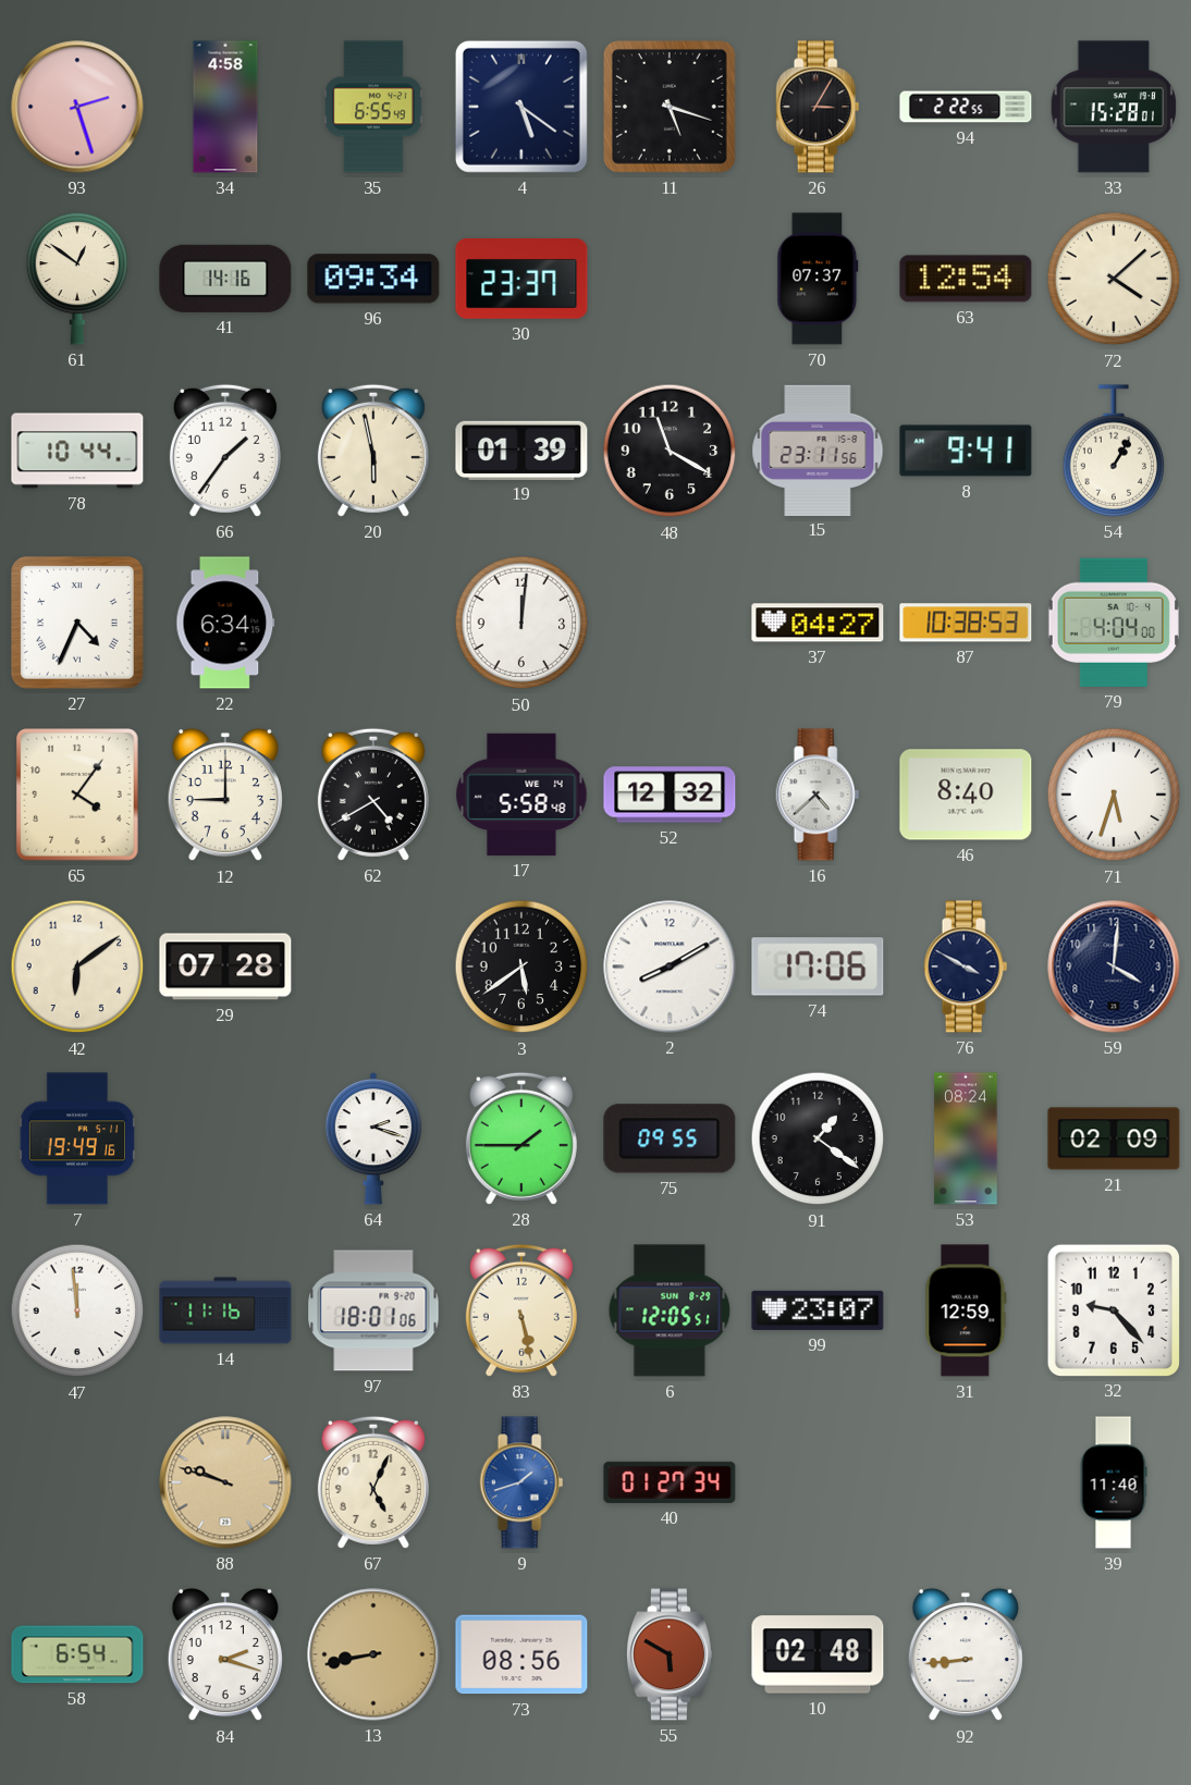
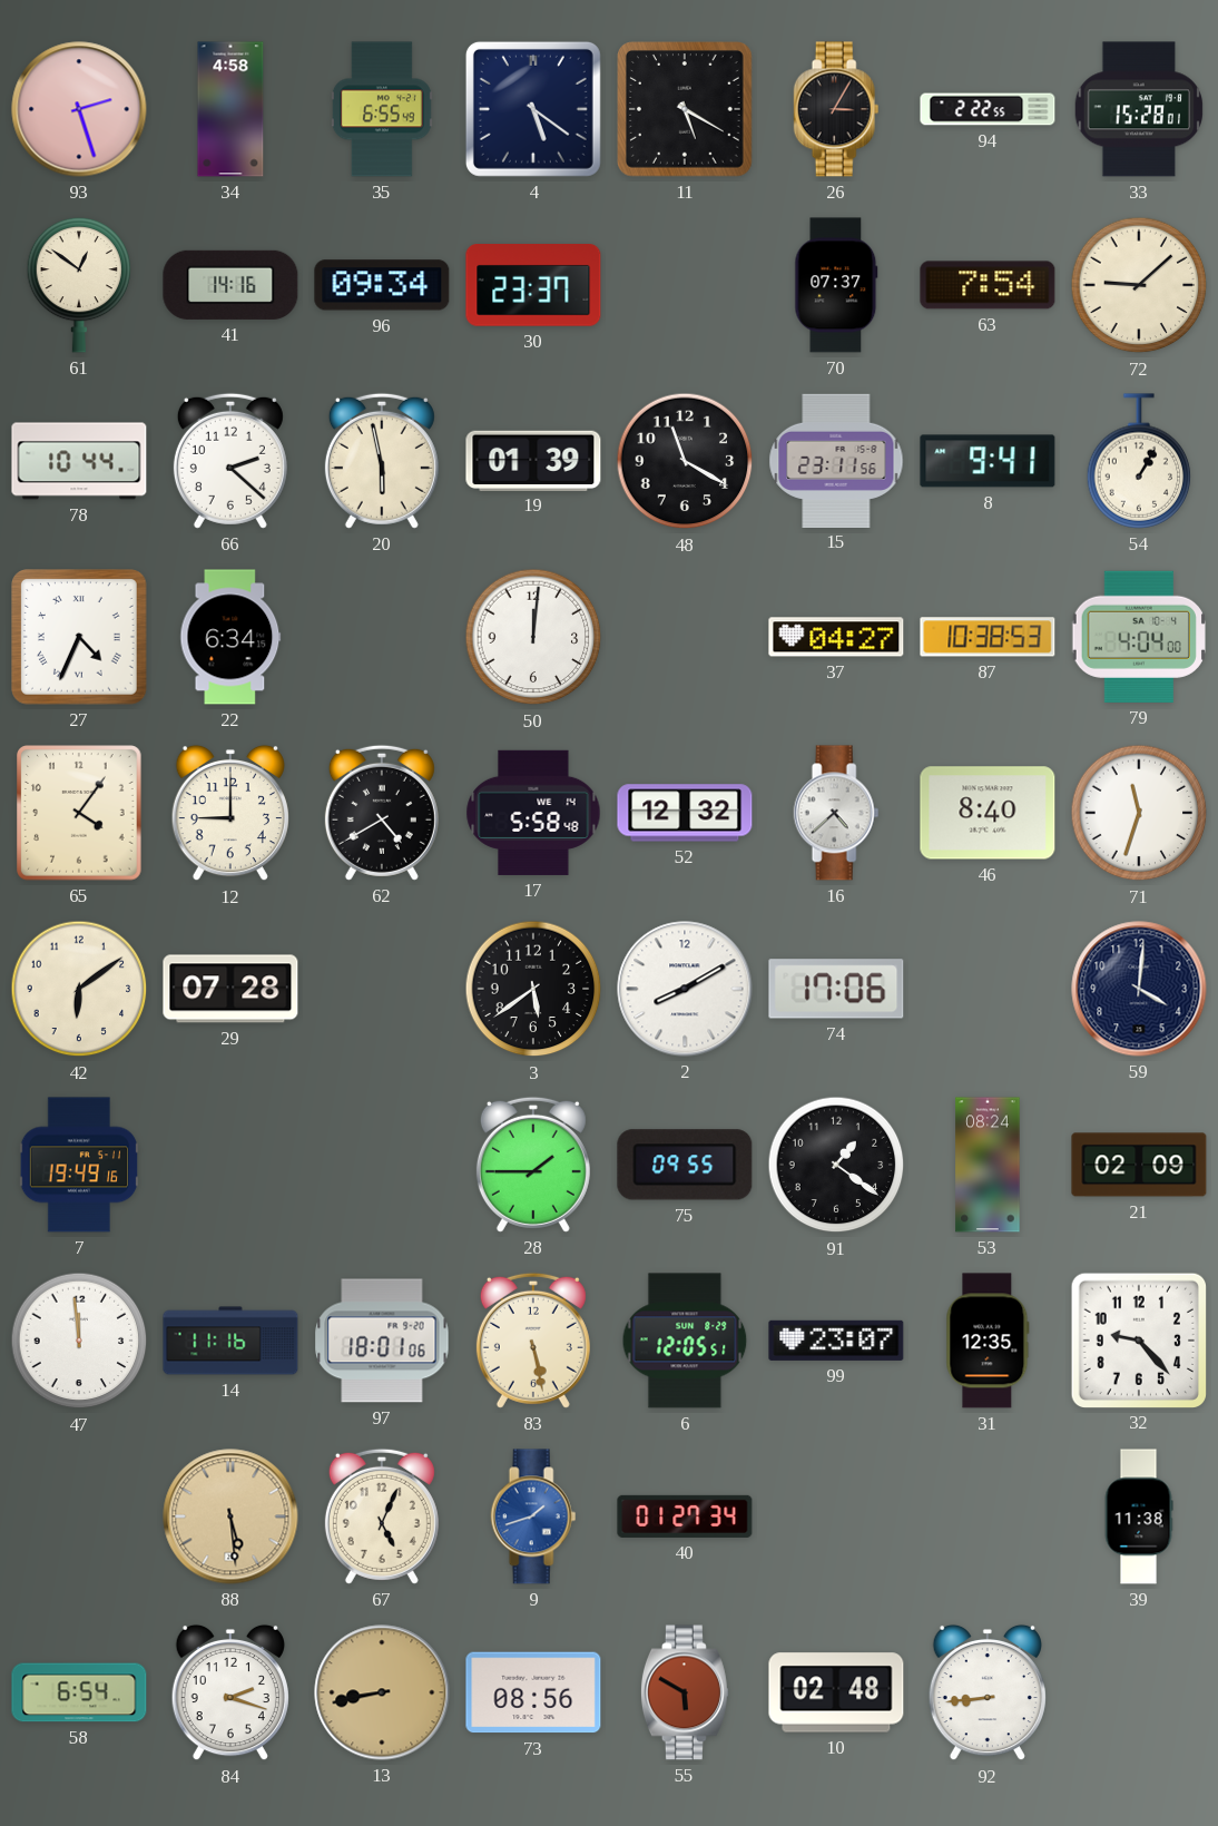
11: 5:18 -> 5:20 (686, 110)
63: 12:54 -> 7:54 (988, 285)
72: 4:08 -> 9:08 (1139, 285)
66: 1:36 -> 2:22 (230, 461)
71: 5:33 -> 11:33 (1139, 813)
76: 3:50 -> none (966, 967)
64: 2:18 -> none (373, 1138)
31: 12:59 -> 12:35 (988, 1341)
88: 9:48 -> 5:29 (230, 1516)
39: 11:40 -> 11:38 (1139, 1516)
